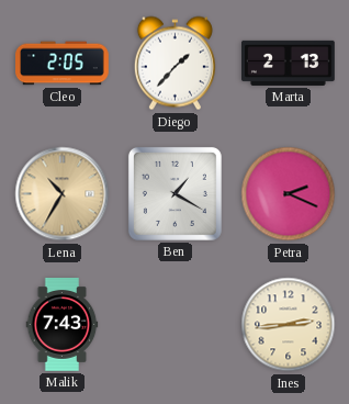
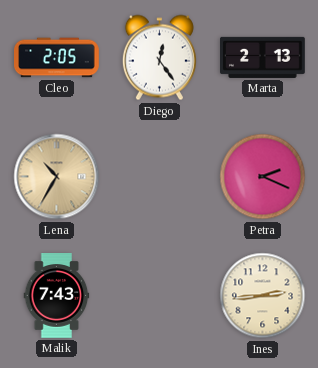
Diego: 1:37 -> 12:24 (159, 58)
Ben: 1:20 -> none (174, 193)
